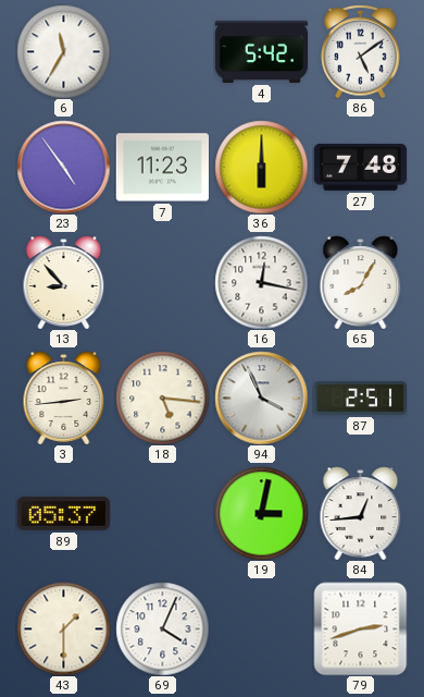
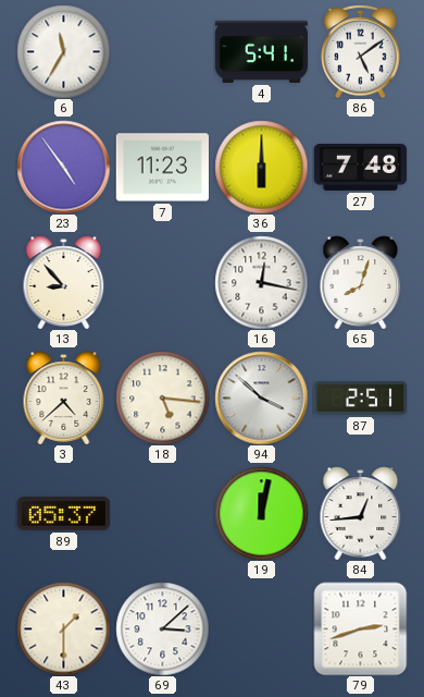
4: 5:42 -> 5:41 (261, 51)
65: 8:05 -> 8:03 (361, 282)
3: 2:44 -> 4:38 (64, 398)
94: 3:56 -> 3:52 (261, 398)
19: 3:02 -> 12:02 (261, 513)
69: 4:04 -> 3:08 (162, 628)
